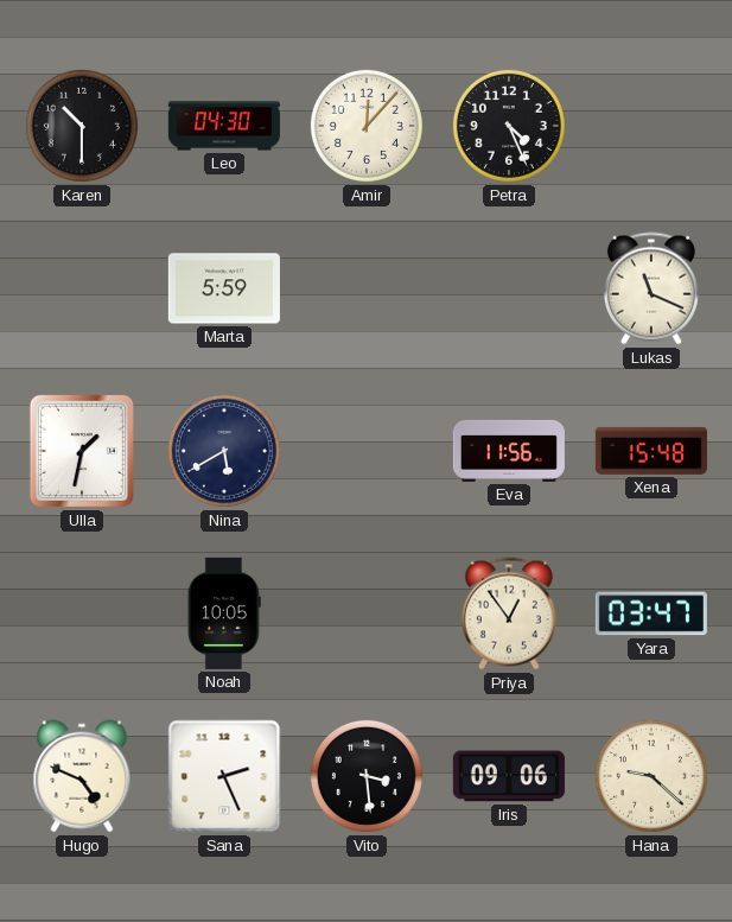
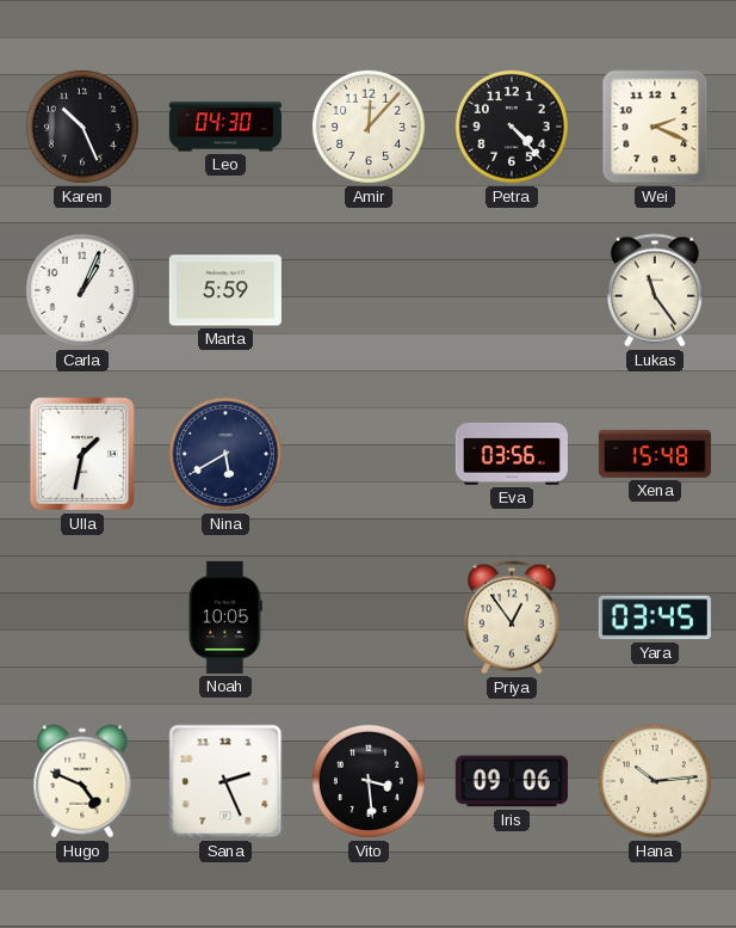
Karen: 10:30 -> 10:26 (82, 127)
Petra: 4:26 -> 4:23 (512, 127)
Wei: none -> 2:19 (655, 127)
Carla: none -> 1:04 (82, 290)
Lukas: 11:19 -> 11:24 (655, 290)
Eva: 11:56 -> 03:56 (512, 454)
Yara: 03:47 -> 03:45 (655, 617)
Hana: 9:22 -> 10:14 (655, 781)
